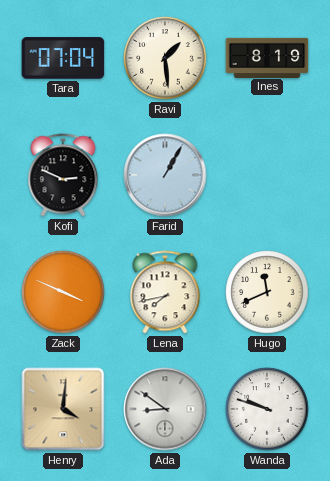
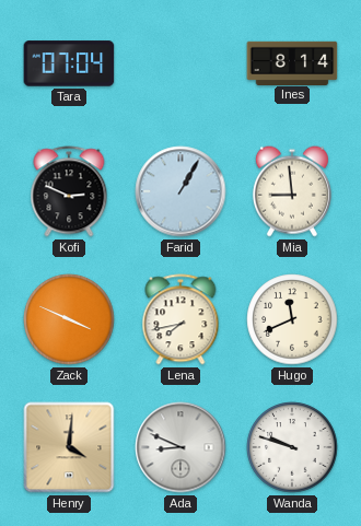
Ravi: 1:29 -> none (165, 58)
Ines: 8:19 -> 8:14 (292, 62)
Mia: none -> 8:59 (292, 191)
Ada: 8:51 -> 8:49 (180, 447)
